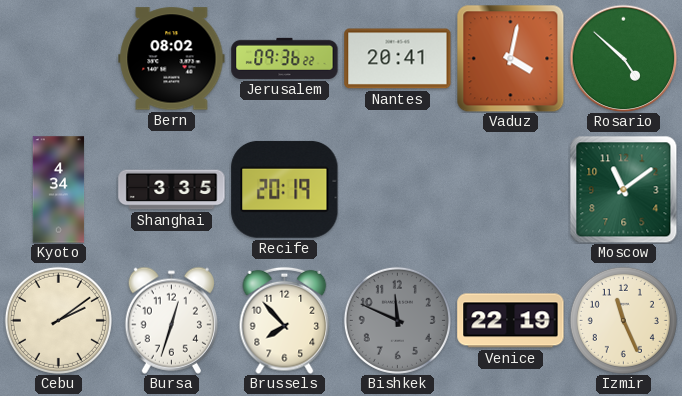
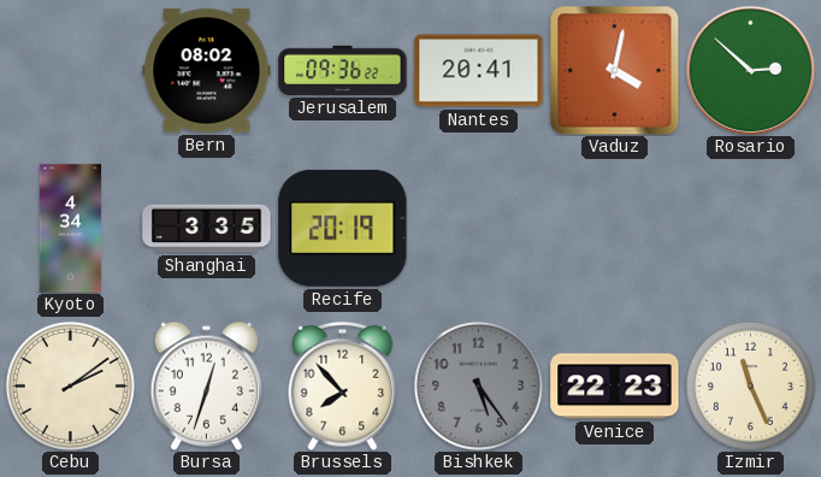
Rosario: 4:52 -> 2:52 (750, 70)
Moscow: 11:09 -> none (623, 189)
Bishkek: 11:49 -> 5:24 (478, 385)
Venice: 22:19 -> 22:23 (615, 387)
